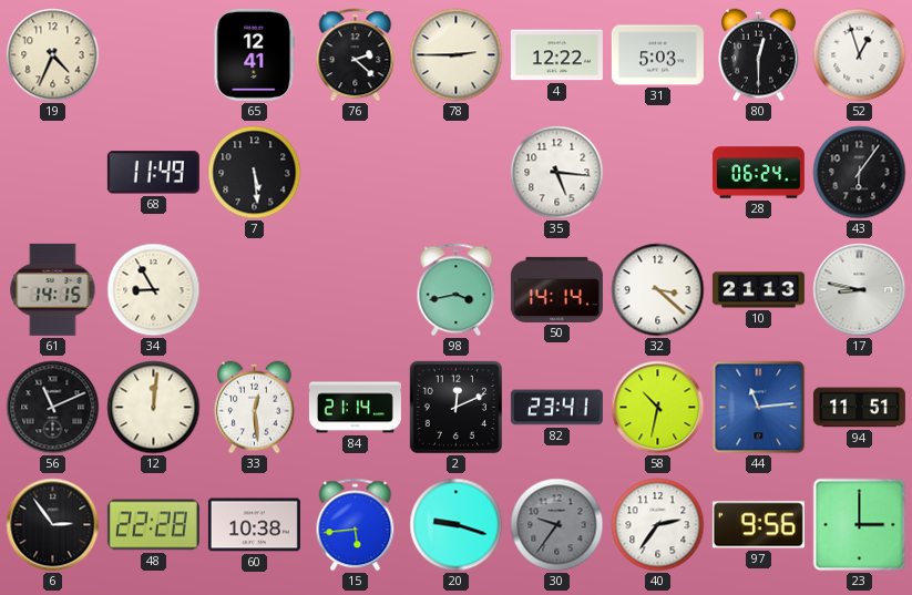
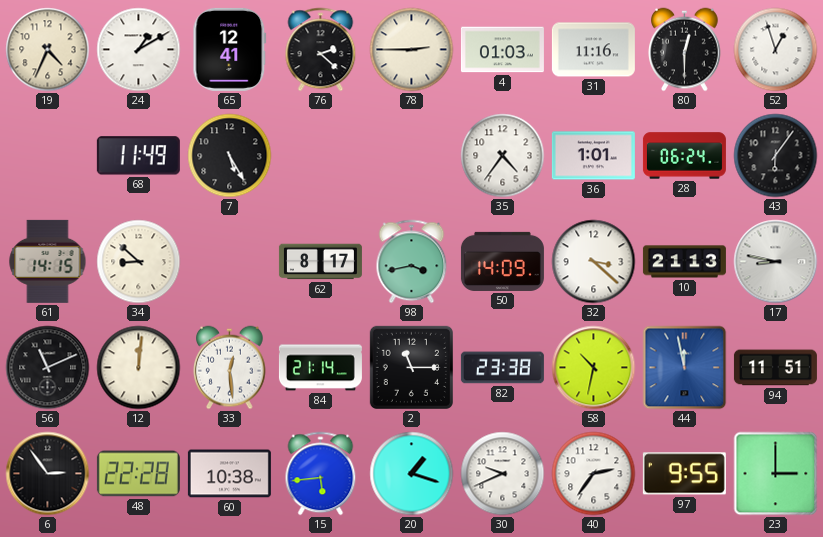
24: none -> 1:10 (139, 50)
4: 12:22 -> 01:03 (502, 50)
31: 5:03 -> 11:16 (593, 50)
7: 5:29 -> 5:25 (230, 156)
35: 5:16 -> 4:36 (503, 156)
36: none -> 1:01 (593, 156)
34: 8:55 -> 8:52 (139, 262)
62: none -> 8:17 (320, 262)
50: 14:14 -> 14:09 (502, 261)
2: 12:11 -> 11:15 (411, 367)
82: 23:41 -> 23:38 (502, 368)
44: 11:14 -> 11:58 (685, 368)
20: 9:18 -> 1:18 (412, 474)
30: 9:36 -> 9:41 (503, 474)
30 dial: grey -> white (503, 474)
97: 9:56 -> 9:55 (684, 474)
